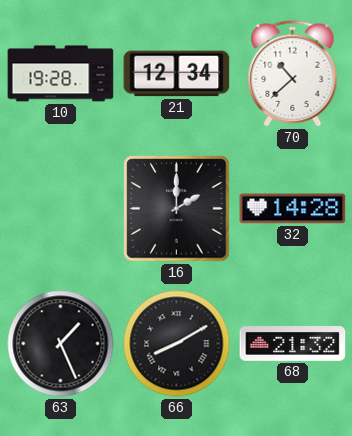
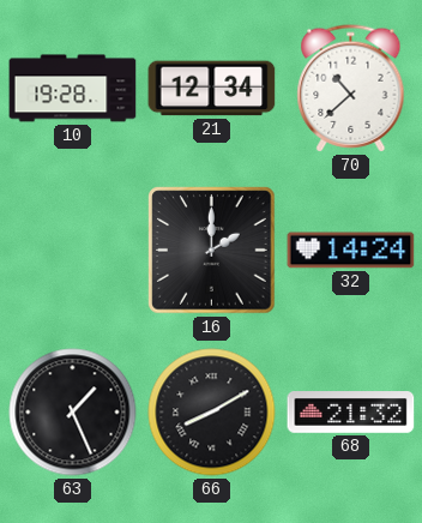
32: 14:28 -> 14:24 (351, 251)
